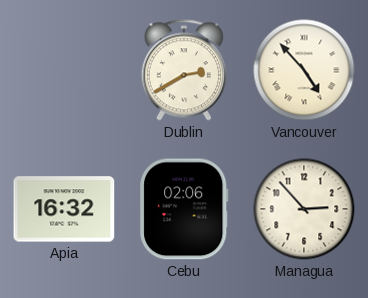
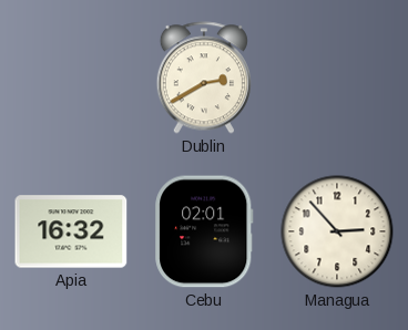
Vancouver: 4:53 -> none (304, 70)
Cebu: 02:06 -> 02:01 (204, 231)
